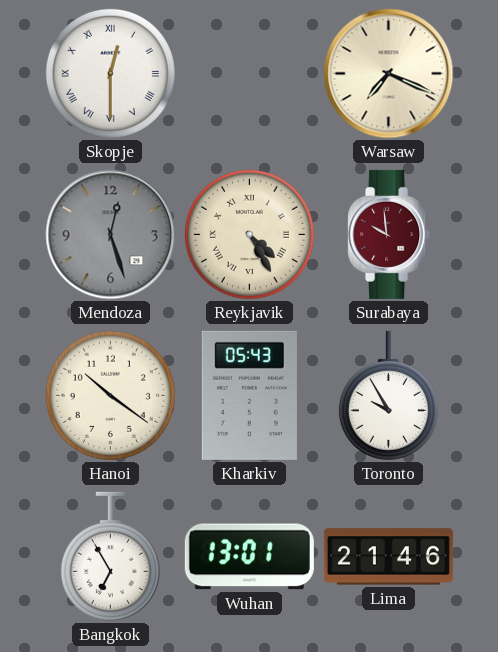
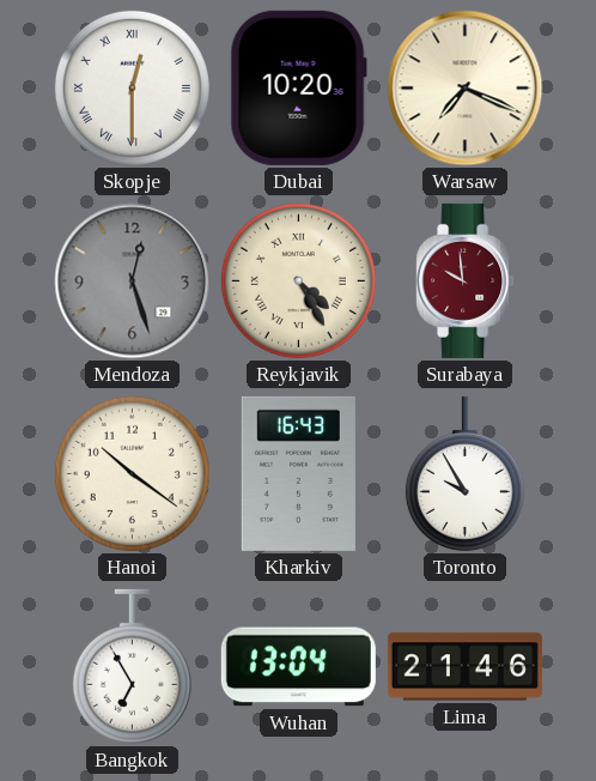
Dubai: none -> 10:20 (298, 87)
Kharkiv: 05:43 -> 16:43 (298, 473)
Wuhan: 13:01 -> 13:04 (298, 667)
